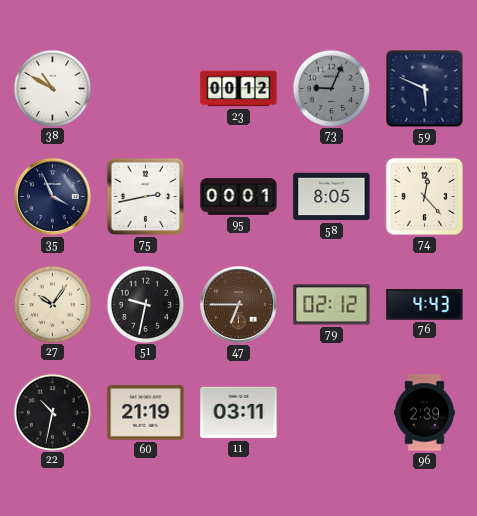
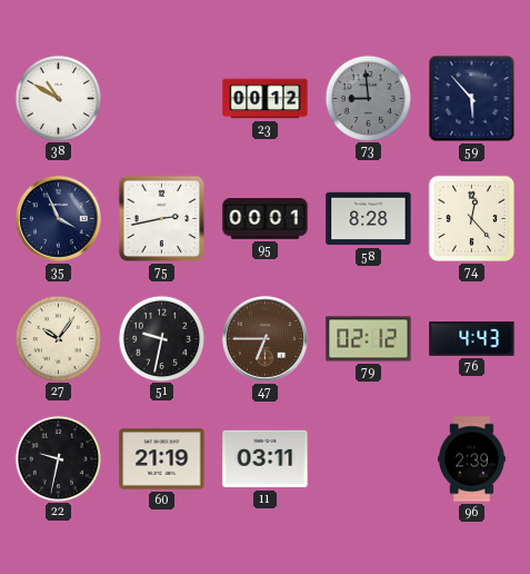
73: 9:04 -> 8:59 (368, 98)
59: 5:49 -> 5:53 (472, 99)
58: 8:05 -> 8:28 (369, 219)
22: 10:32 -> 9:32 (58, 458)
